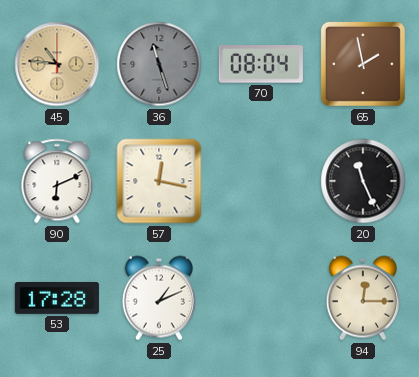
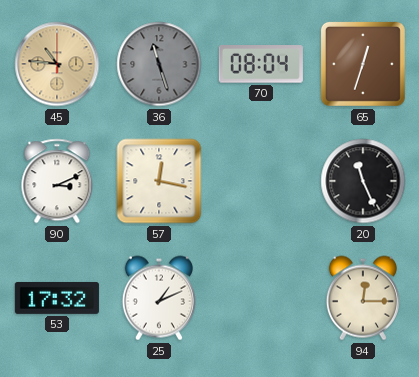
65: 1:58 -> 12:33 (363, 64)
90: 6:11 -> 3:11 (57, 181)
53: 17:28 -> 17:32 (57, 298)
